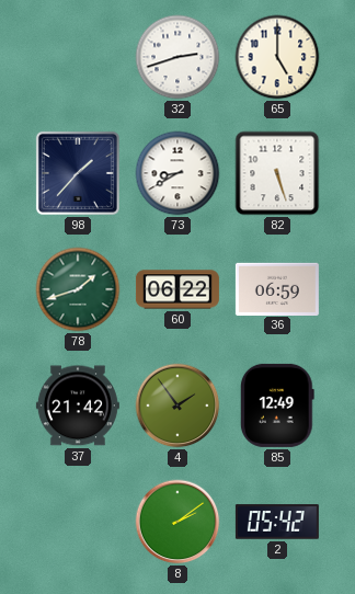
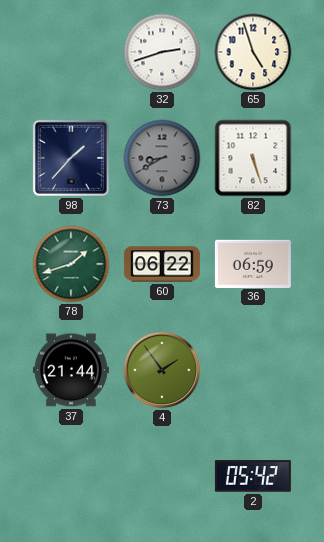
65: 5:00 -> 4:57 (253, 52)
73 dial: white -> grey (162, 158)
37: 21:42 -> 21:44 (71, 370)
85: 12:49 -> none (277, 405)
8: 2:09 -> none (177, 522)
